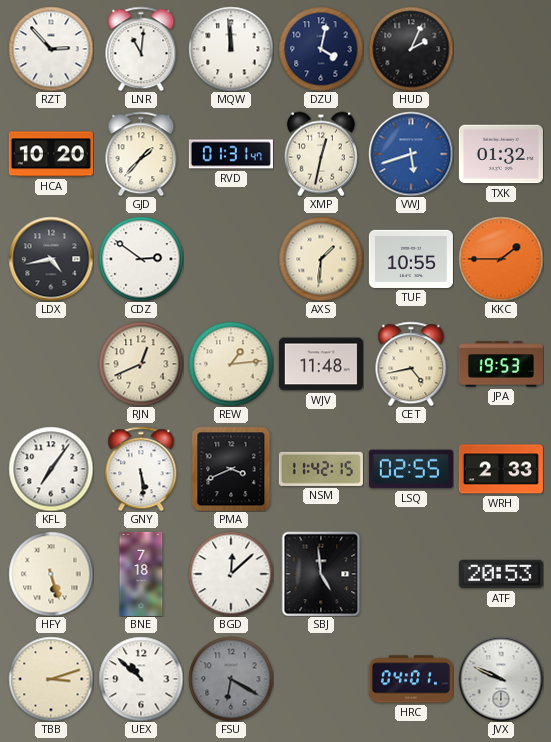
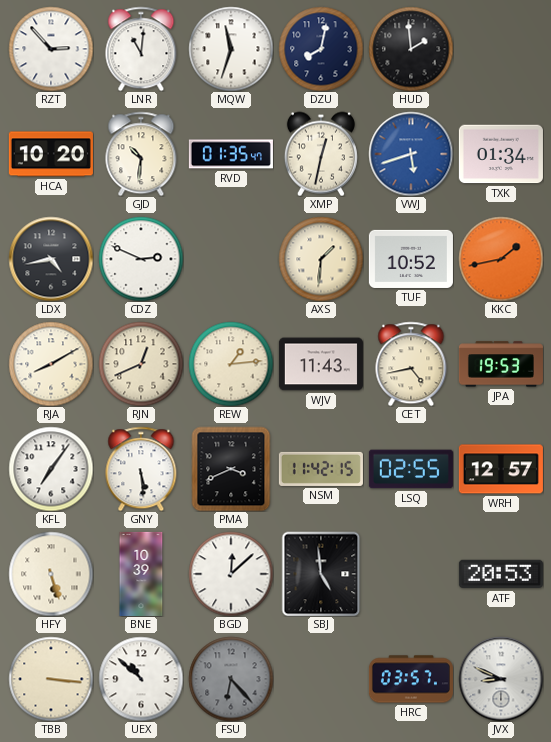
MQW: 11:59 -> 11:33 (231, 49)
DZU: 4:02 -> 8:02 (321, 49)
HUD: 2:04 -> 1:59 (411, 49)
GJD: 1:37 -> 10:31 (141, 154)
RVD: 01:31 -> 01:35 (231, 154)
TXK: 01:32 -> 01:34 (501, 154)
CDZ: 2:51 -> 2:49 (141, 259)
TUF: 10:55 -> 10:52 (411, 259)
KKC: 1:45 -> 1:43 (501, 259)
RJA: none -> 8:10 (51, 364)
WJV: 11:48 -> 11:43 (321, 364)
WRH: 2:33 -> 12:57 (501, 469)
BNE: 7:18 -> 10:39 (141, 574)
TBB: 3:12 -> 3:16 (51, 679)
FSU: 6:20 -> 6:23 (231, 679)
HRC: 04:01 -> 03:57 (411, 679)
JVX: 9:49 -> 8:49 (501, 679)
